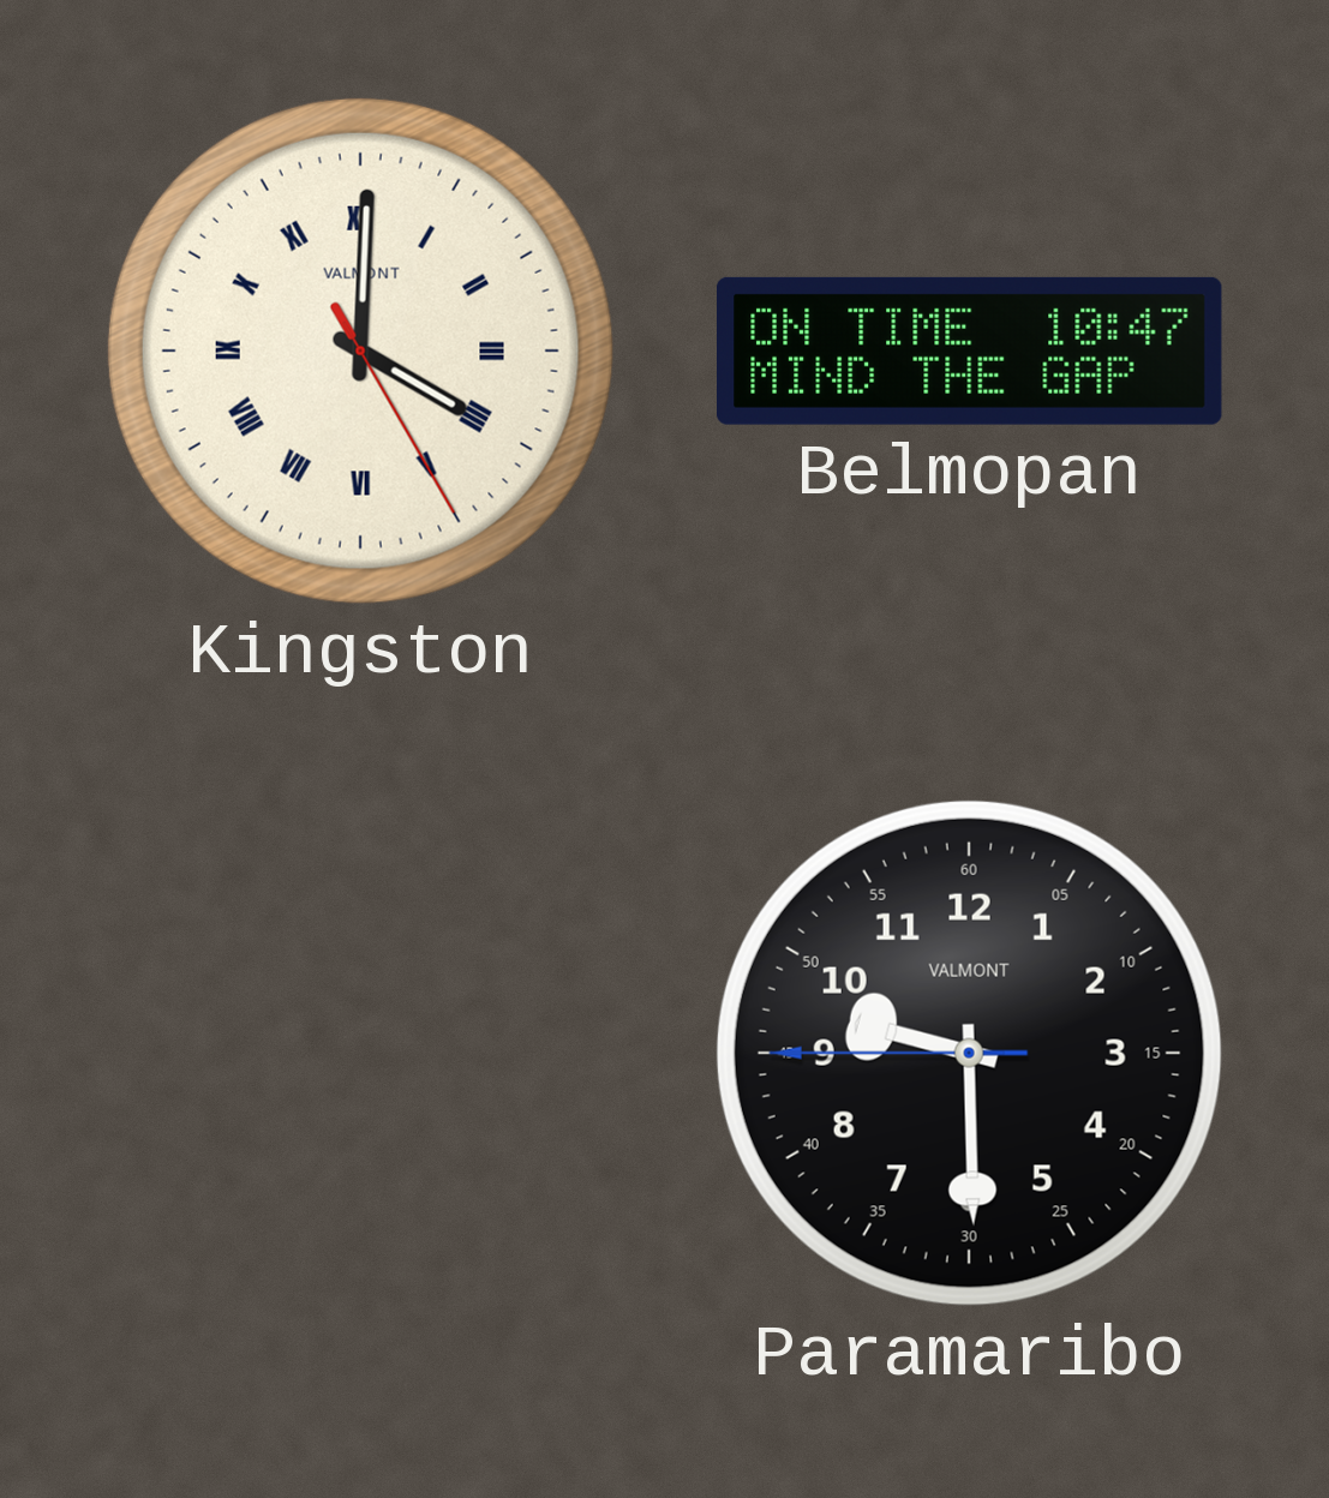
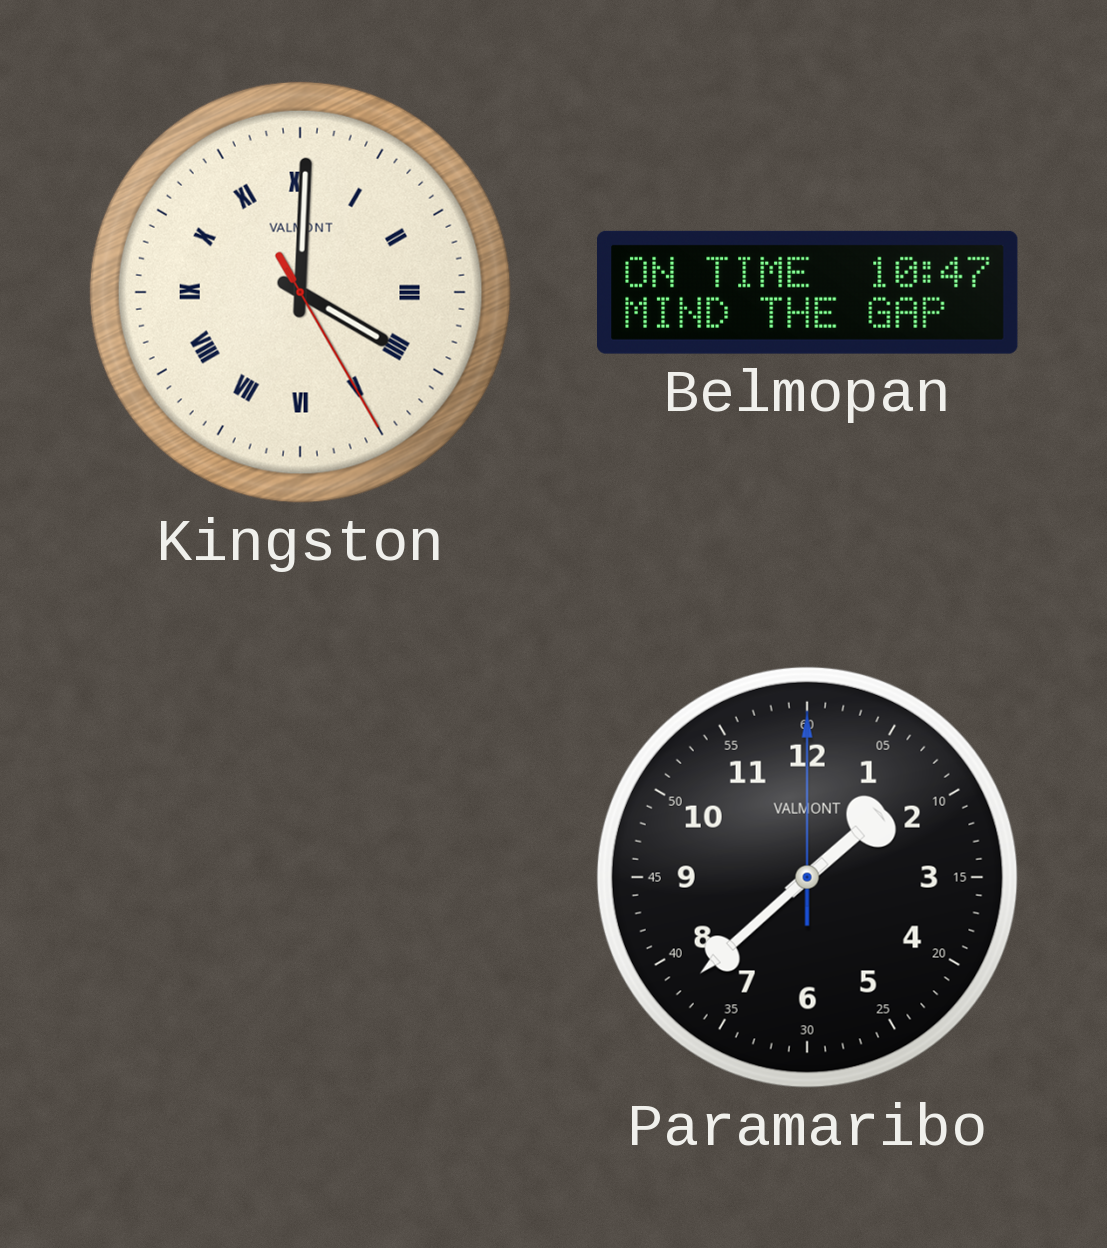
Paramaribo: 9:29 -> 1:38 (807, 877)
